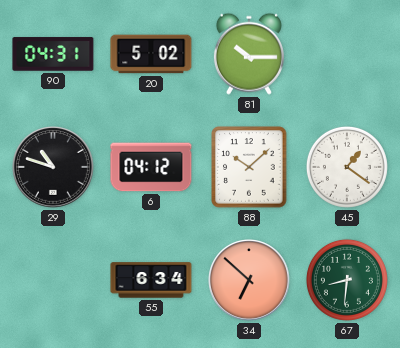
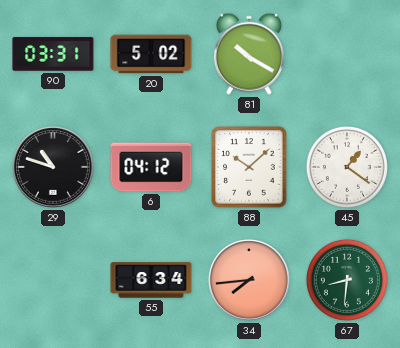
90: 04:31 -> 03:31 (53, 54)
81: 10:15 -> 10:20 (249, 54)
34: 6:52 -> 7:44 (250, 281)
